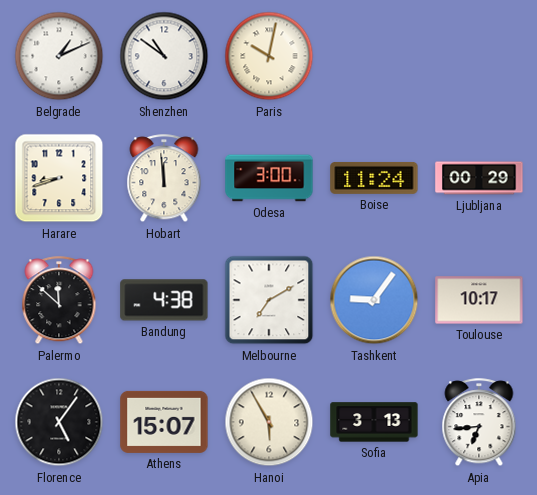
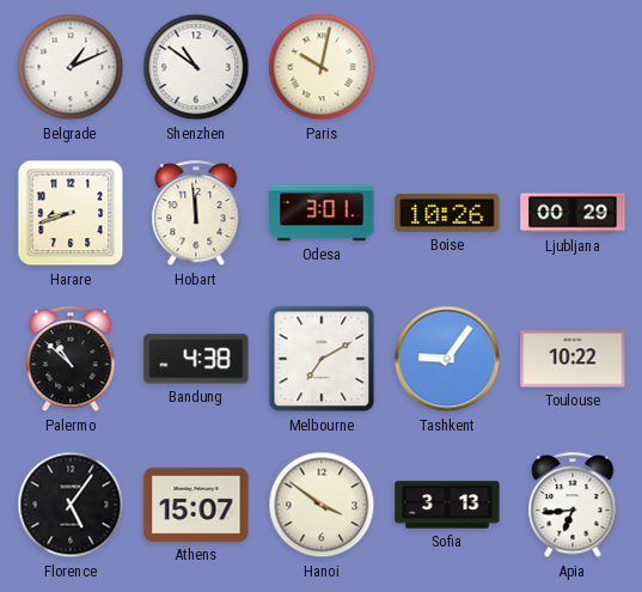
Odesa: 3:00 -> 3:01 (322, 213)
Boise: 11:24 -> 10:26 (447, 213)
Palermo: 11:52 -> 10:52 (71, 360)
Toulouse: 10:17 -> 10:22 (573, 359)
Hanoi: 5:55 -> 3:51 (322, 505)
